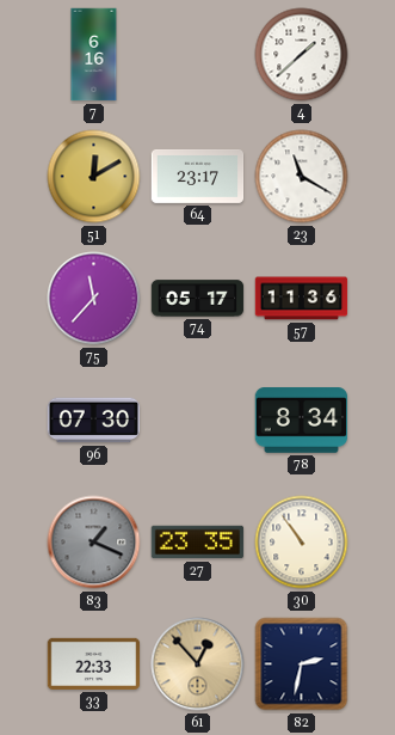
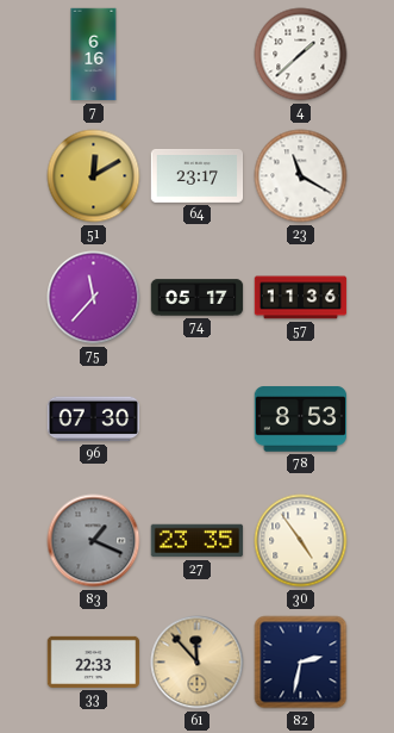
78: 8:34 -> 8:53 (301, 420)
30: 10:54 -> 4:54 (301, 541)
61: 12:53 -> 11:53 (198, 663)
